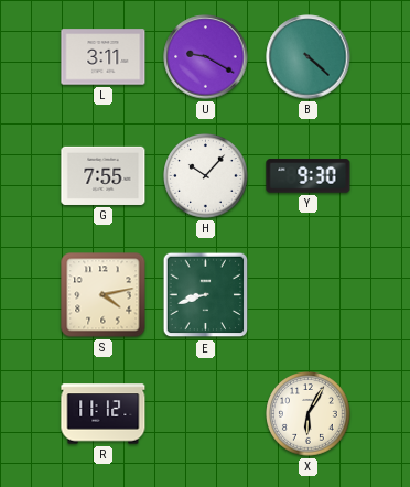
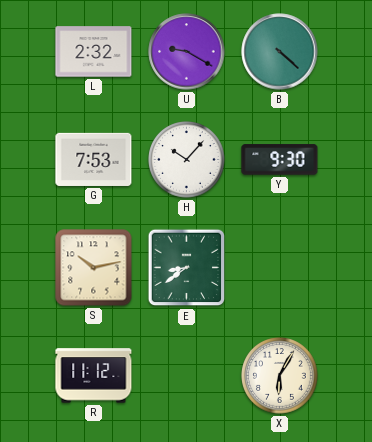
L: 3:11 -> 2:32 (94, 52)
G: 7:55 -> 7:53 (94, 159)
S: 4:13 -> 10:13 (94, 268)
E: 8:42 -> 8:39 (187, 268)
